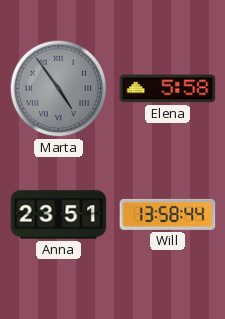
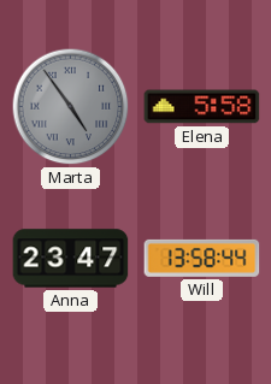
Anna: 23:51 -> 23:47 (71, 259)
